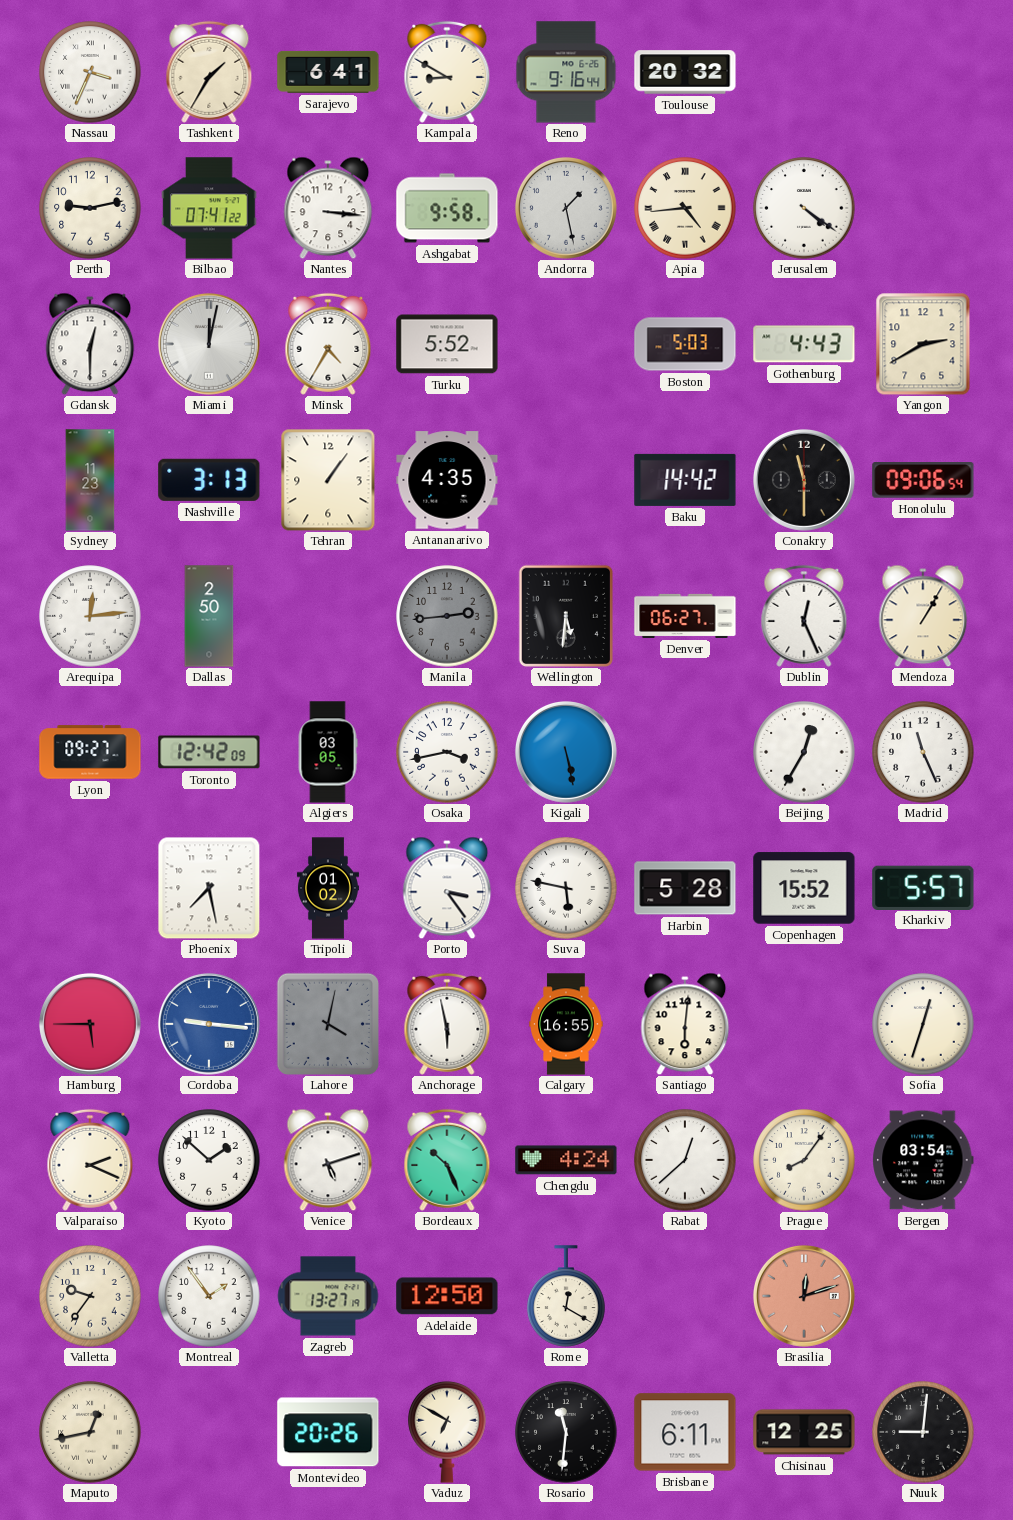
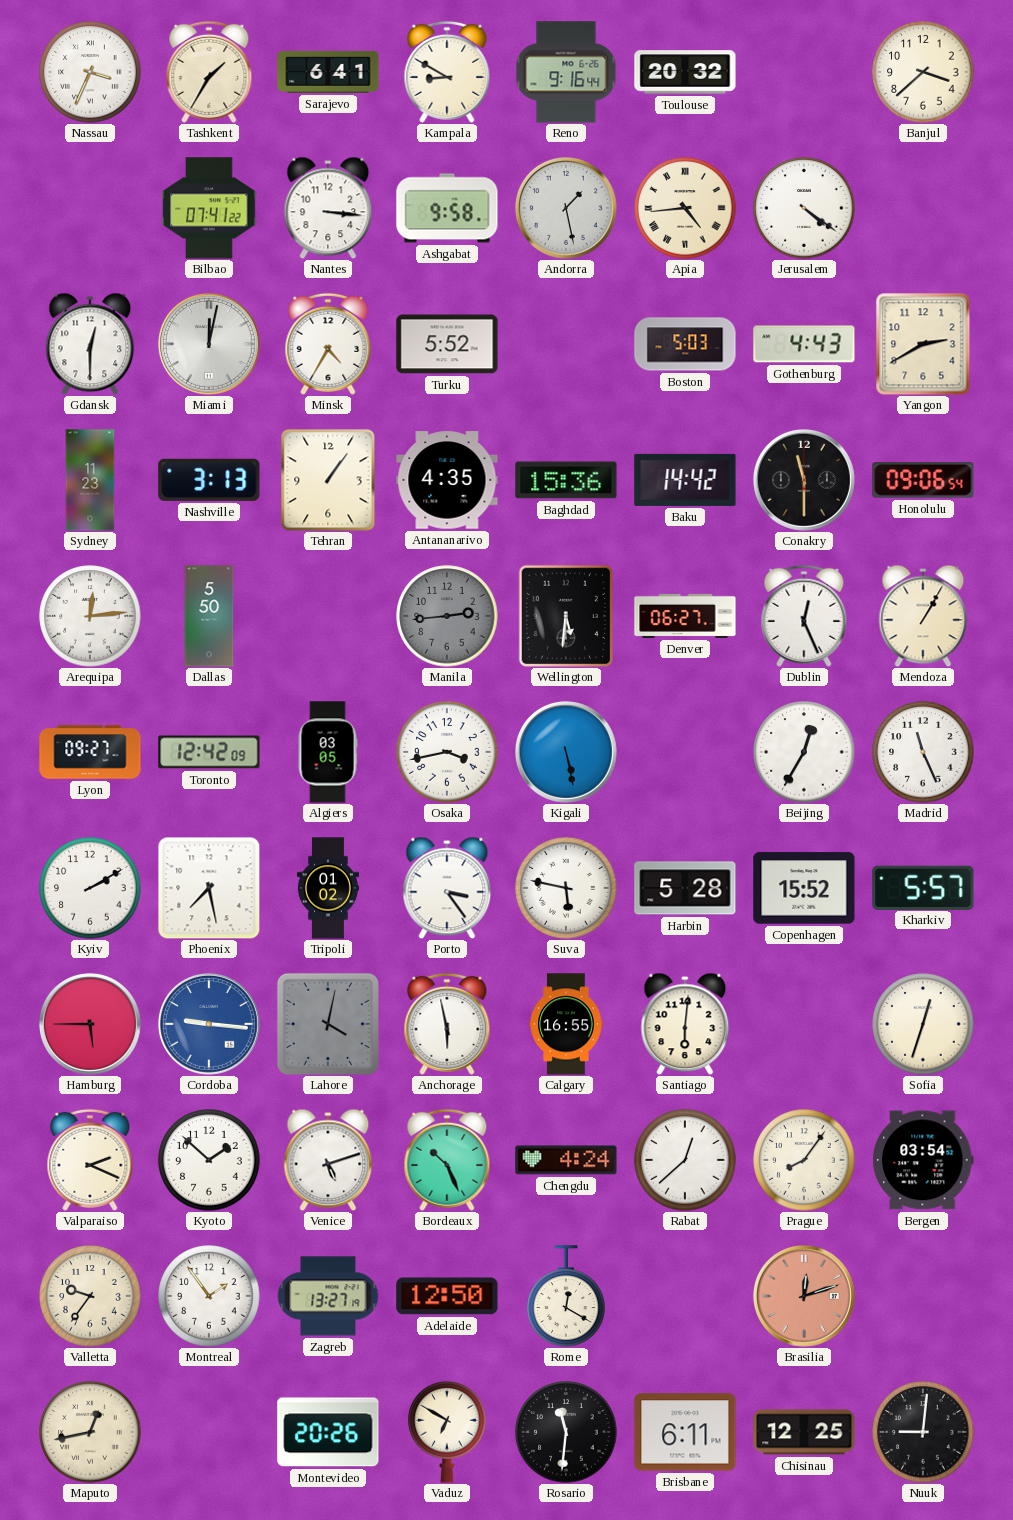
Banjul: none -> 3:38 (923, 72)
Perth: 9:13 -> none (90, 208)
Baghdad: none -> 15:36 (566, 480)
Dallas: 2:50 -> 5:50 (209, 616)
Kyiv: none -> 2:10 (90, 888)
